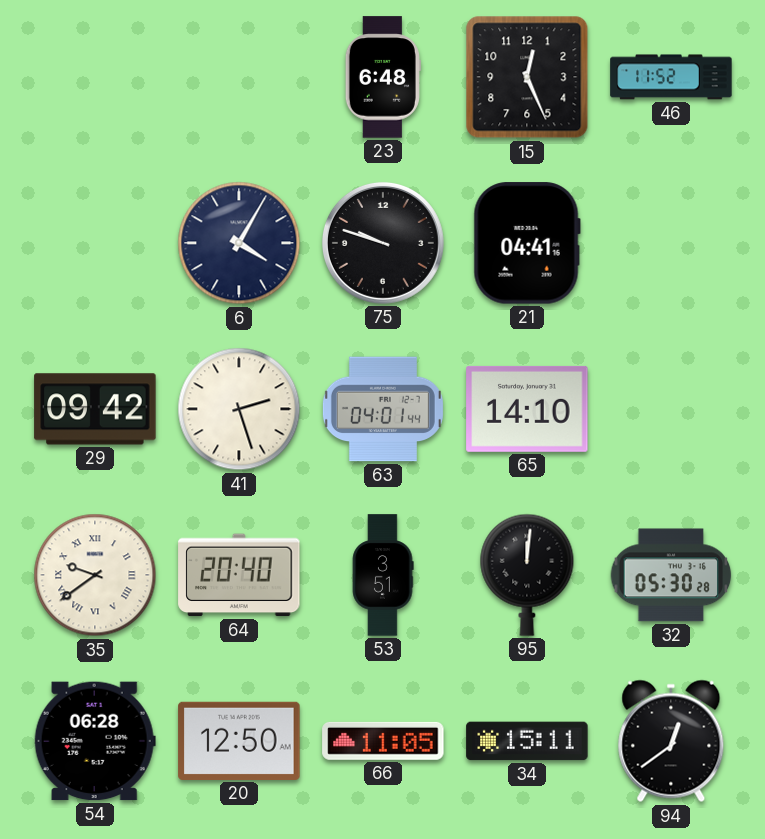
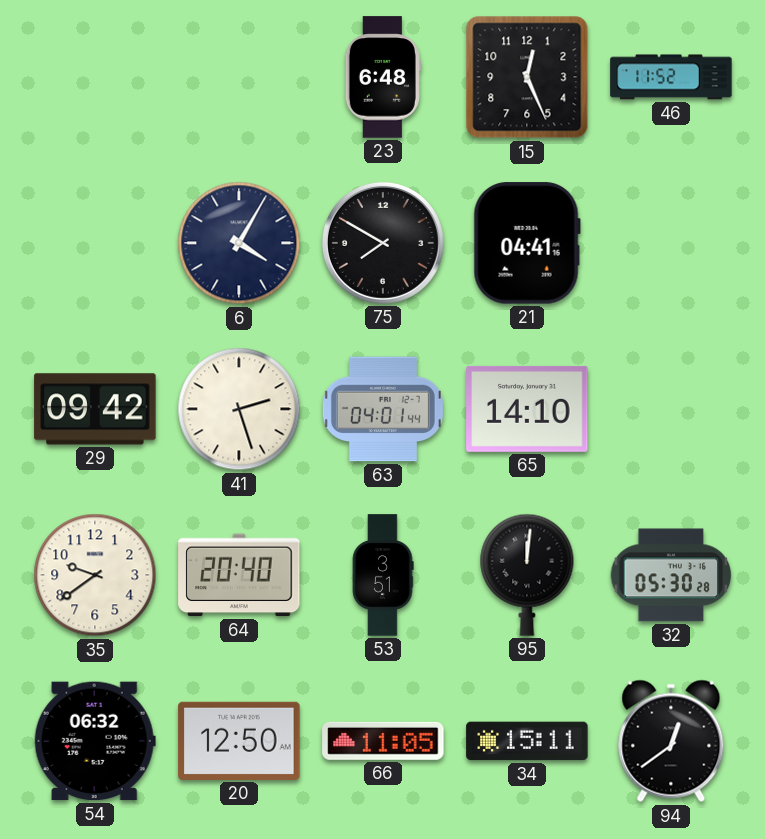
75: 9:48 -> 7:50 (383, 243)
35 numerals: Roman -> Arabic (95, 575)
54: 06:28 -> 06:32 (95, 741)
